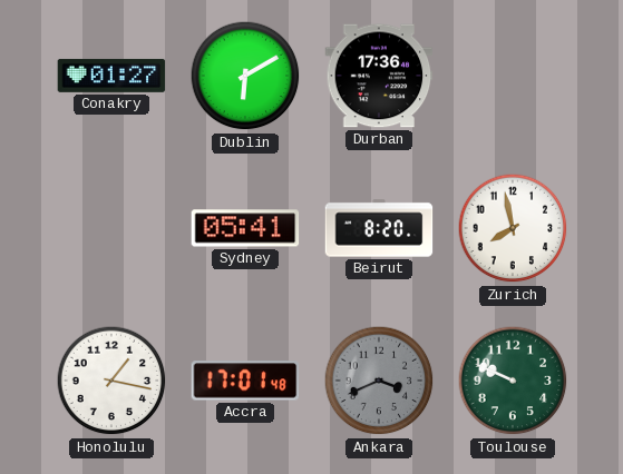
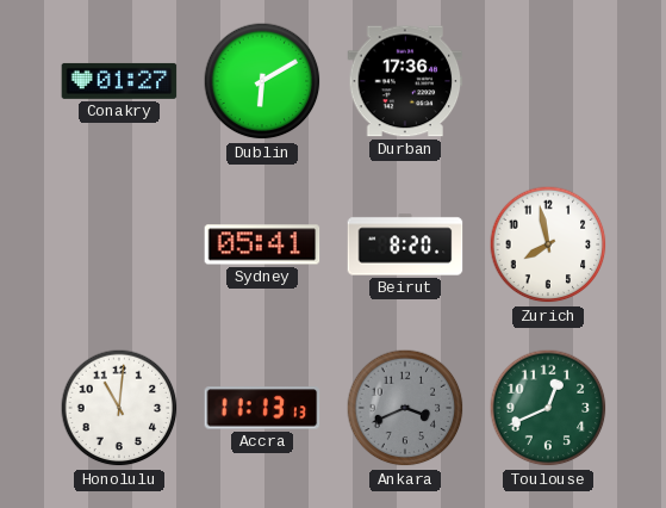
Honolulu: 1:17 -> 11:01 (119, 408)
Accra: 17:01 -> 11:13 (262, 408)
Toulouse: 9:49 -> 12:41 (548, 408)
